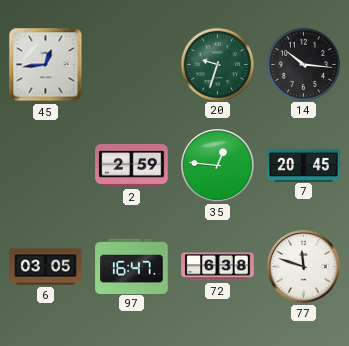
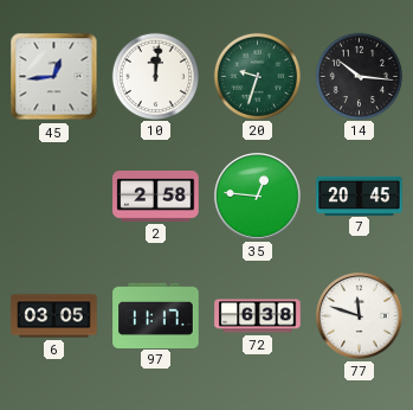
10: none -> 12:01 (155, 76)
2: 2:59 -> 2:58 (156, 196)
97: 16:47 -> 11:17 (156, 315)
